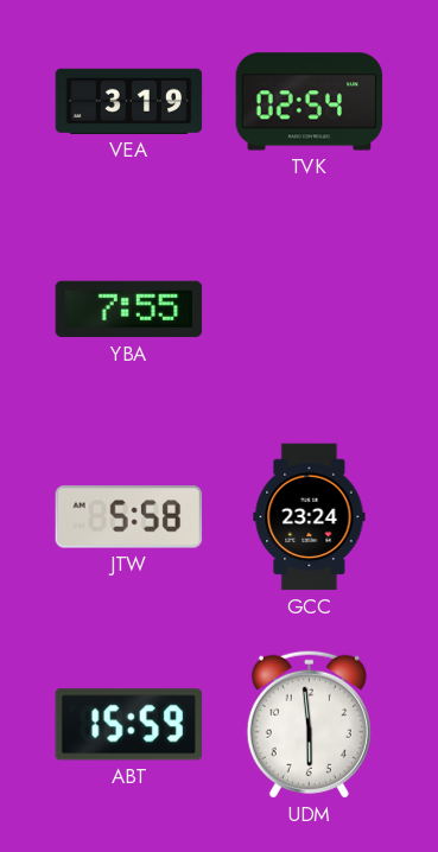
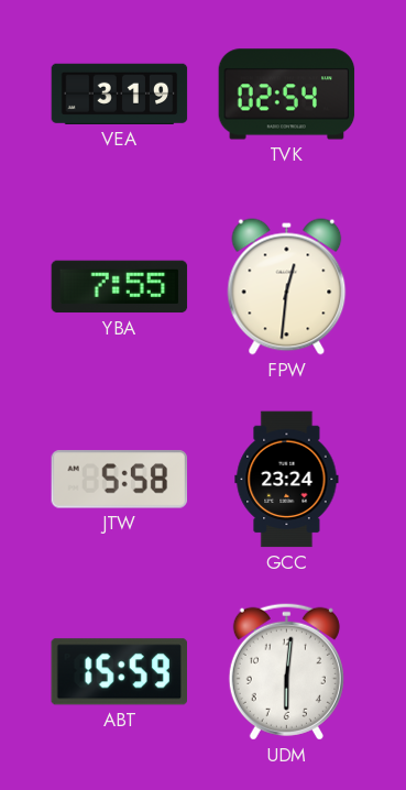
FPW: none -> 12:31 (287, 287)
UDM: 5:59 -> 6:01 (286, 671)
